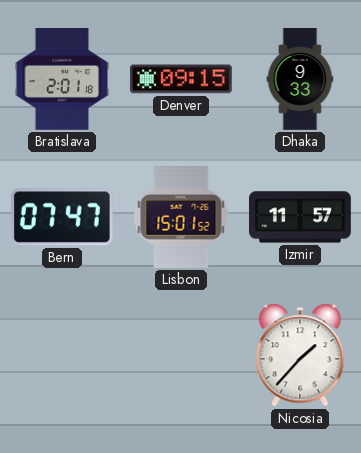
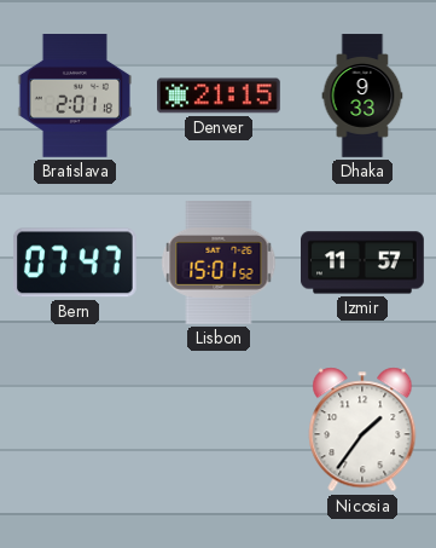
Denver: 09:15 -> 21:15 (220, 96)
Nicosia: 1:37 -> 1:36 (362, 429)
